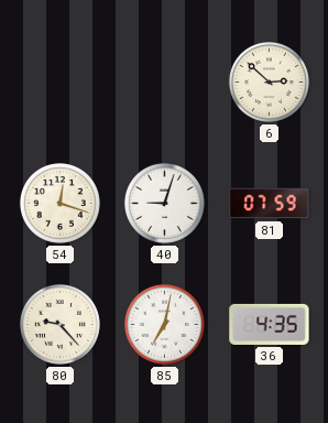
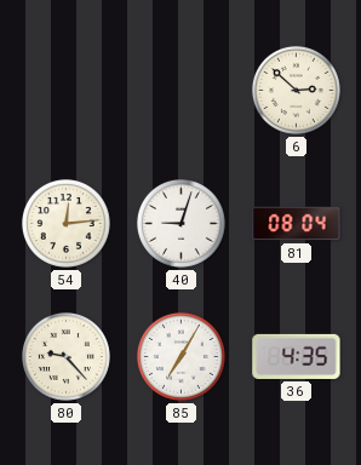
54: 12:18 -> 12:14 (65, 223)
81: 07:59 -> 08:04 (297, 224)
85: 7:02 -> 7:05 (180, 356)
